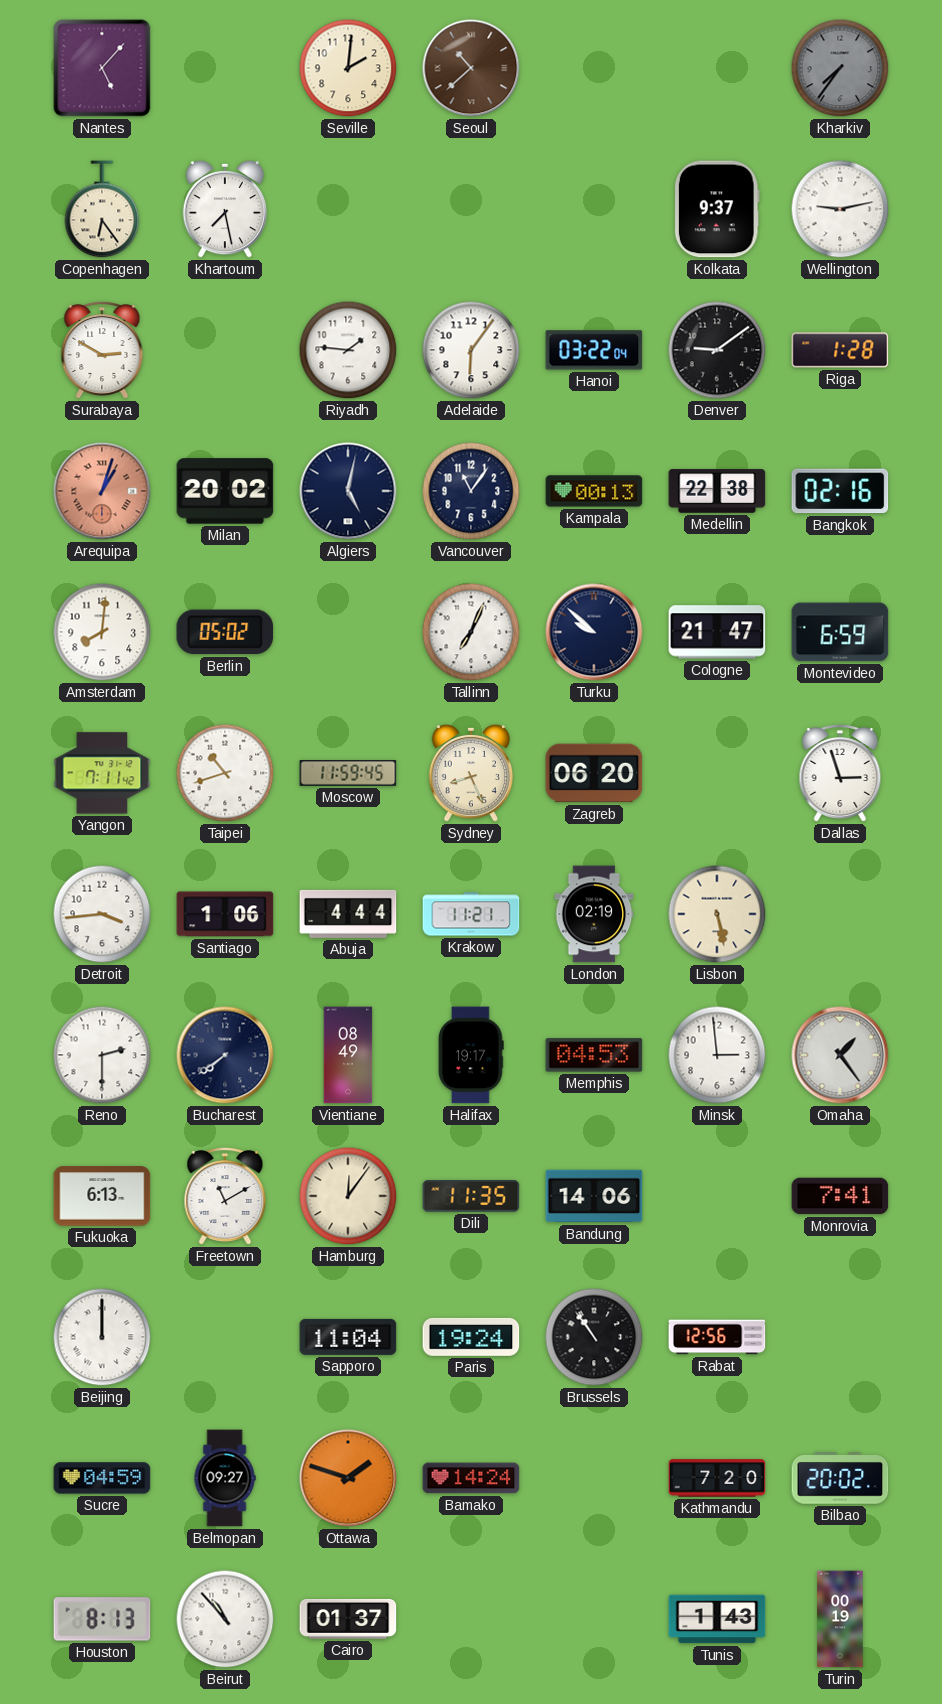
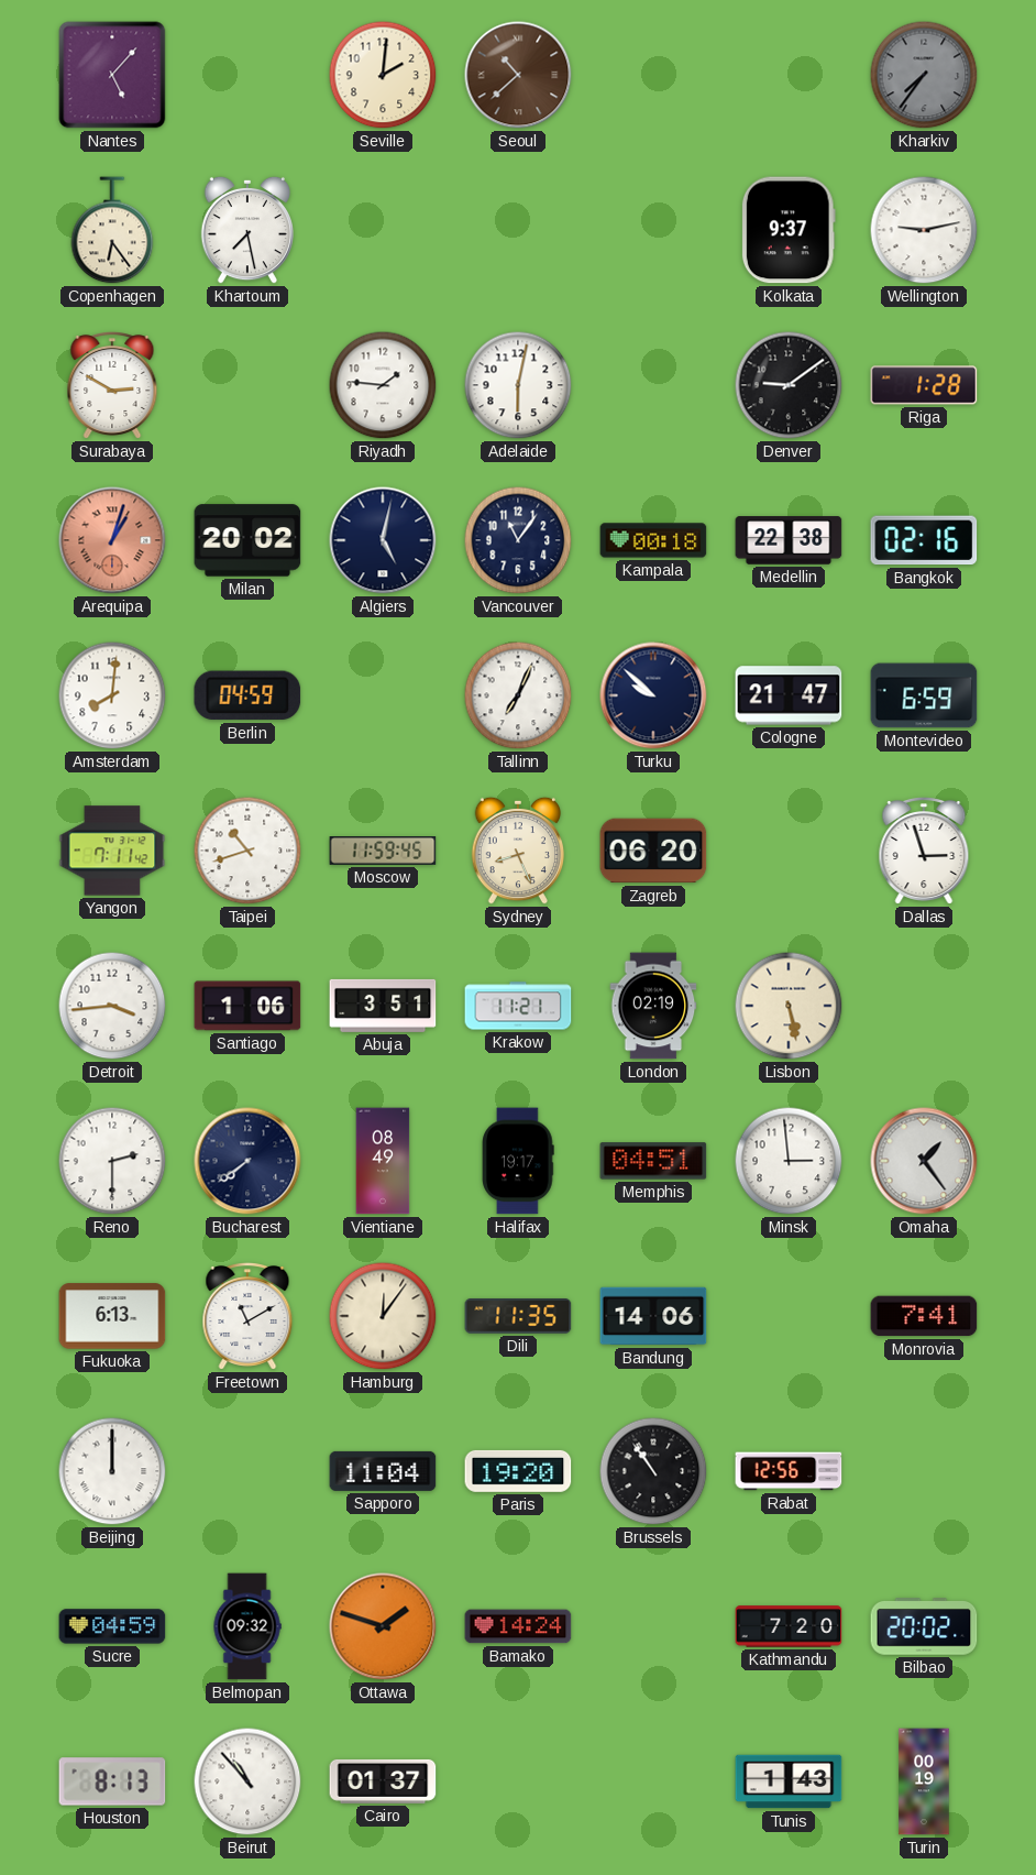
Adelaide: 6:06 -> 6:02 (518, 385)
Hanoi: 03:22 -> none (594, 350)
Kampala: 00:13 -> 00:18 (653, 540)
Berlin: 05:02 -> 04:59 (247, 695)
Abuja: 4:44 -> 3:51 (383, 1006)
Memphis: 04:53 -> 04:51 (653, 1161)
Paris: 19:24 -> 19:20 (518, 1471)
Belmopan: 09:27 -> 09:32 (247, 1626)
